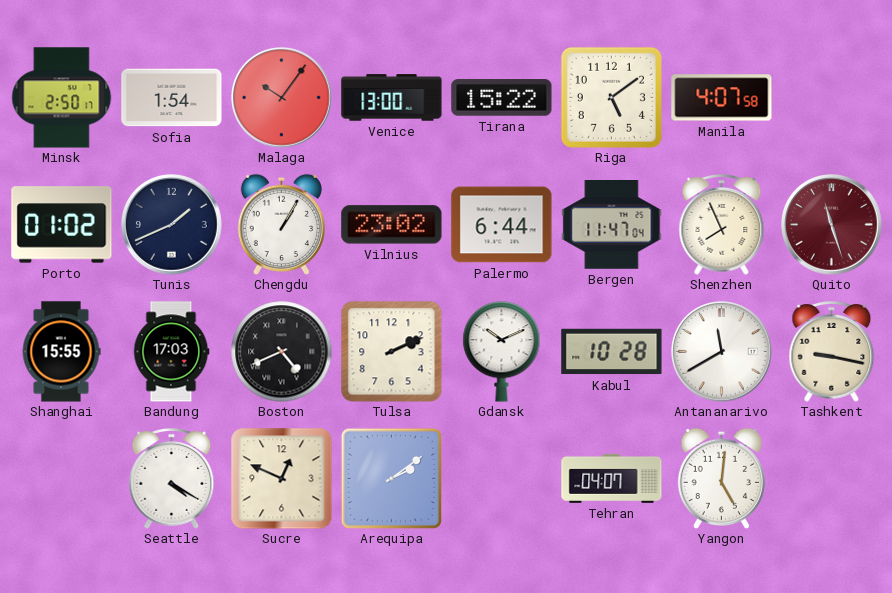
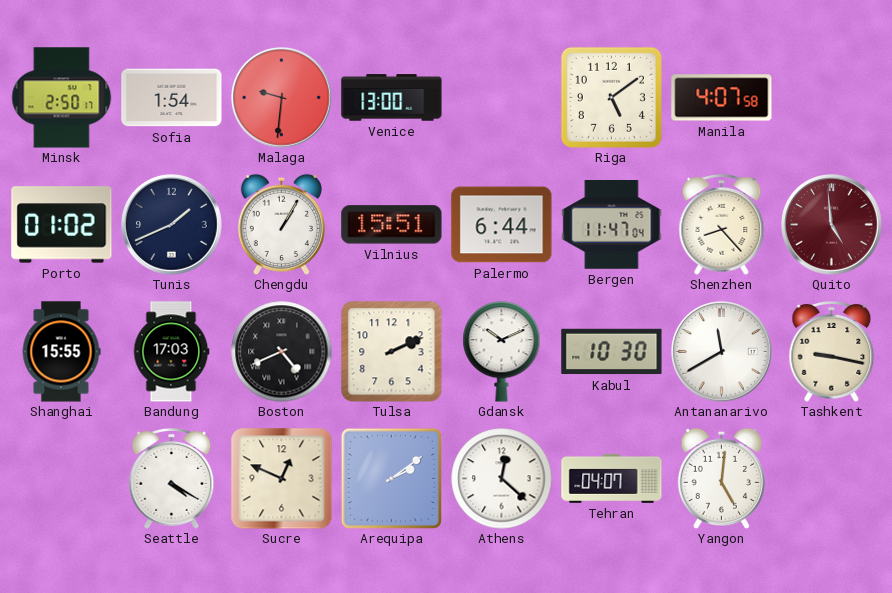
Malaga: 10:06 -> 9:31 (282, 98)
Tirana: 15:22 -> none (502, 98)
Vilnius: 23:02 -> 15:51 (392, 225)
Shenzhen: 7:56 -> 8:23 (722, 225)
Quito: 11:27 -> 4:59 (832, 225)
Kabul: 10:28 -> 10:30 (612, 352)
Athens: none -> 12:22 (502, 479)
